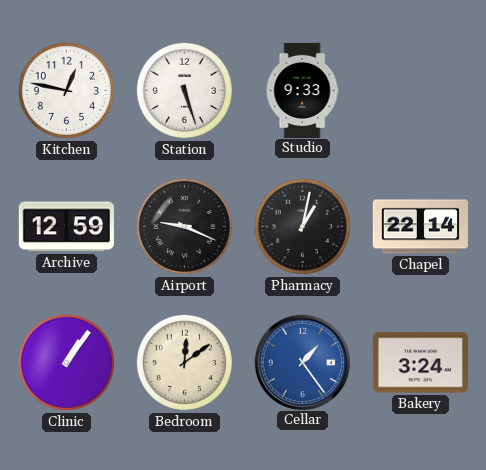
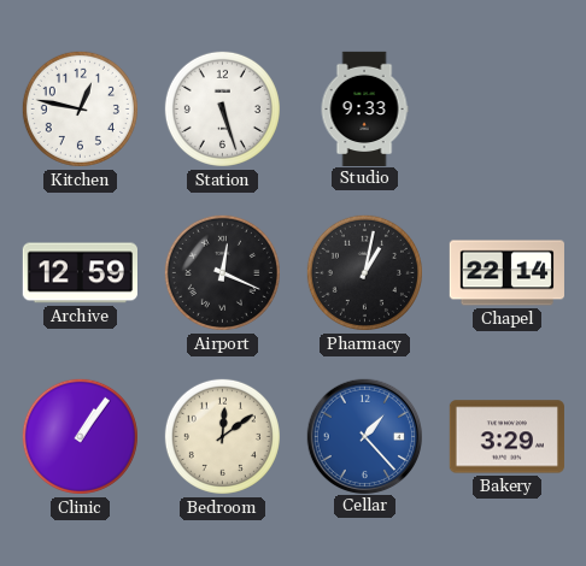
Airport: 9:19 -> 12:19 (222, 272)
Cellar: 1:24 -> 1:23 (364, 436)
Bakery: 3:24 -> 3:29 (506, 437)
